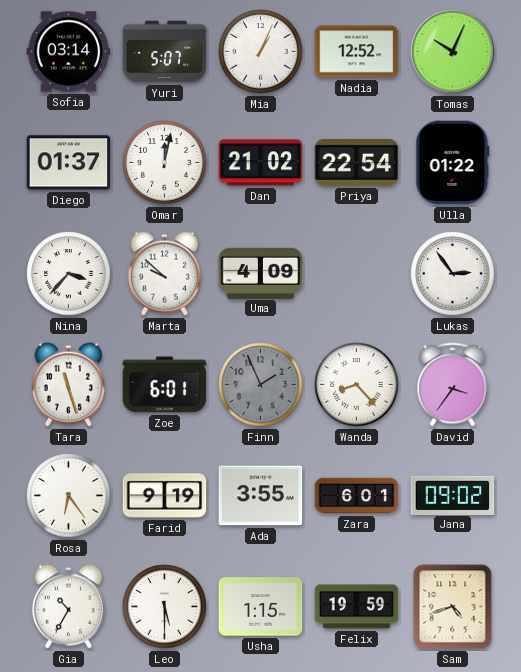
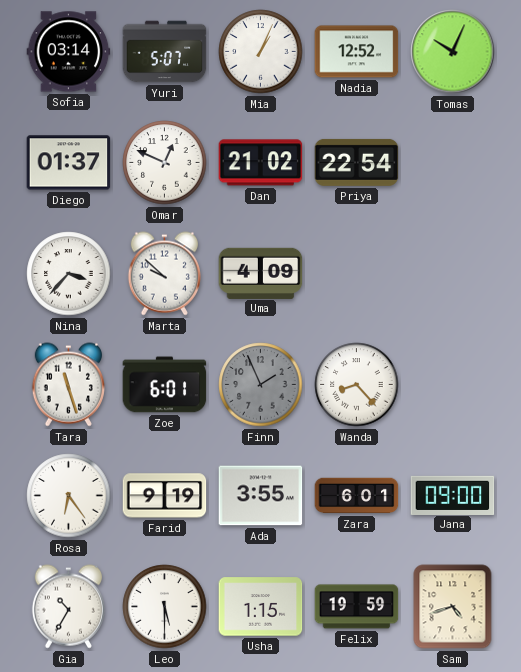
Omar: 12:02 -> 12:49 (165, 163)
Ulla: 01:22 -> none (453, 163)
Lukas: 2:54 -> none (453, 274)
David: 3:36 -> none (453, 385)
Jana: 09:02 -> 09:00 (453, 495)
